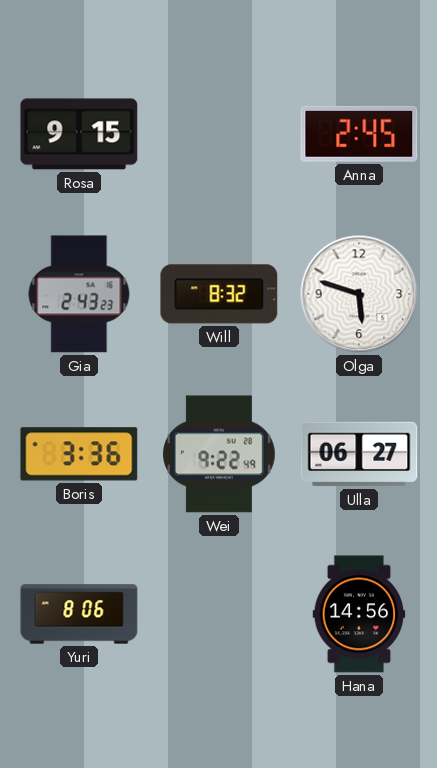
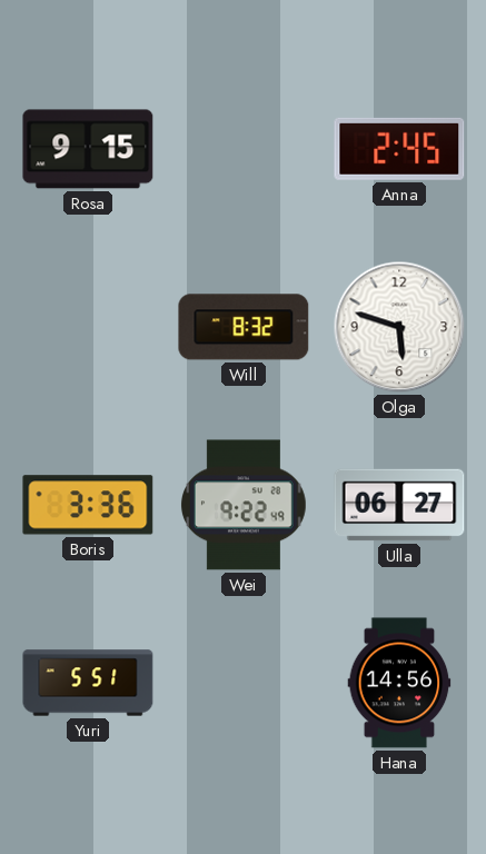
Gia: 2:43 -> none (79, 294)
Yuri: 8:06 -> 5:51 (88, 683)
